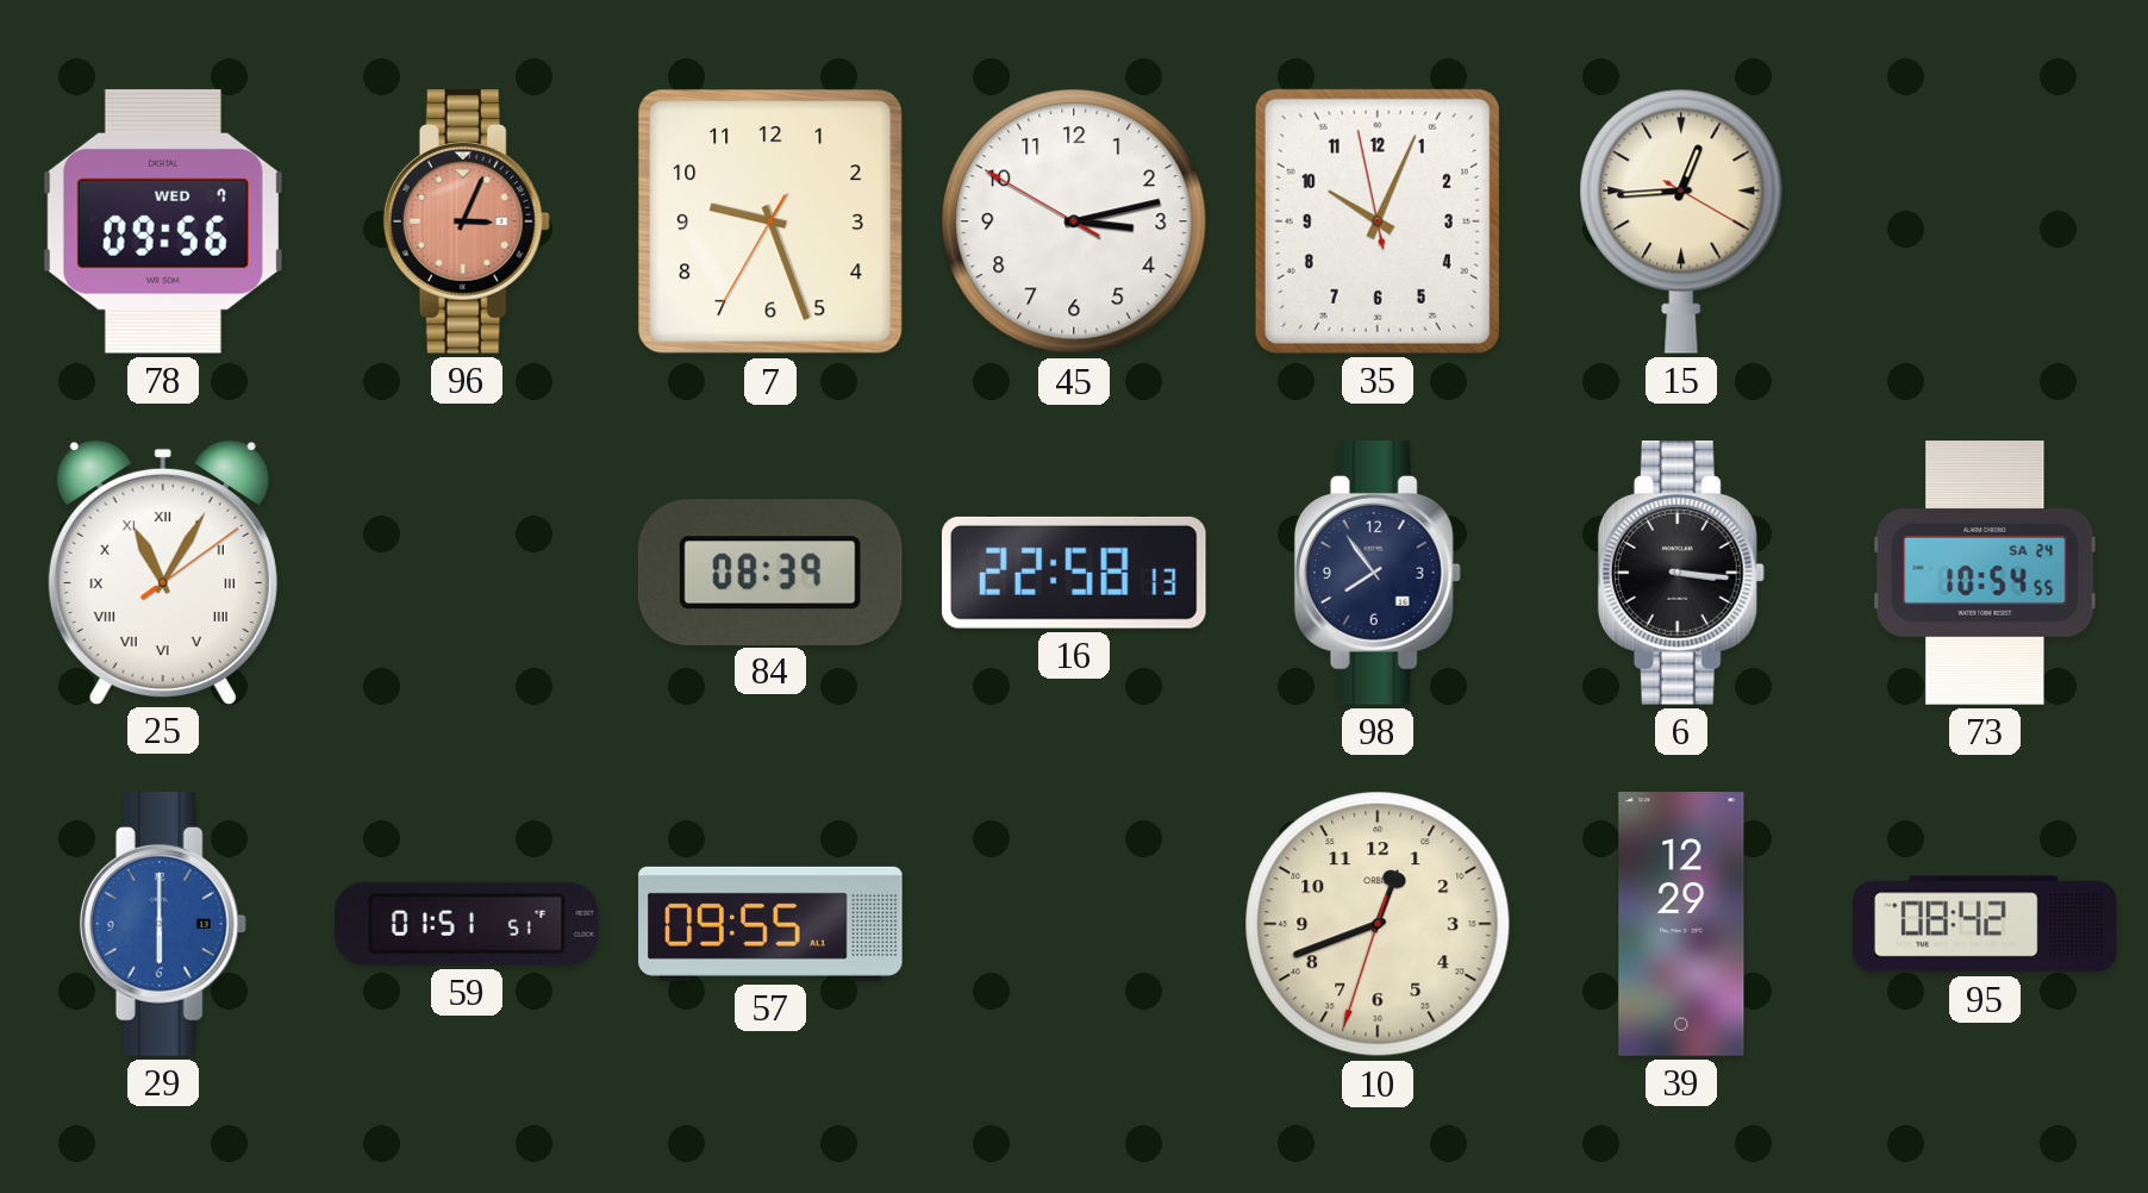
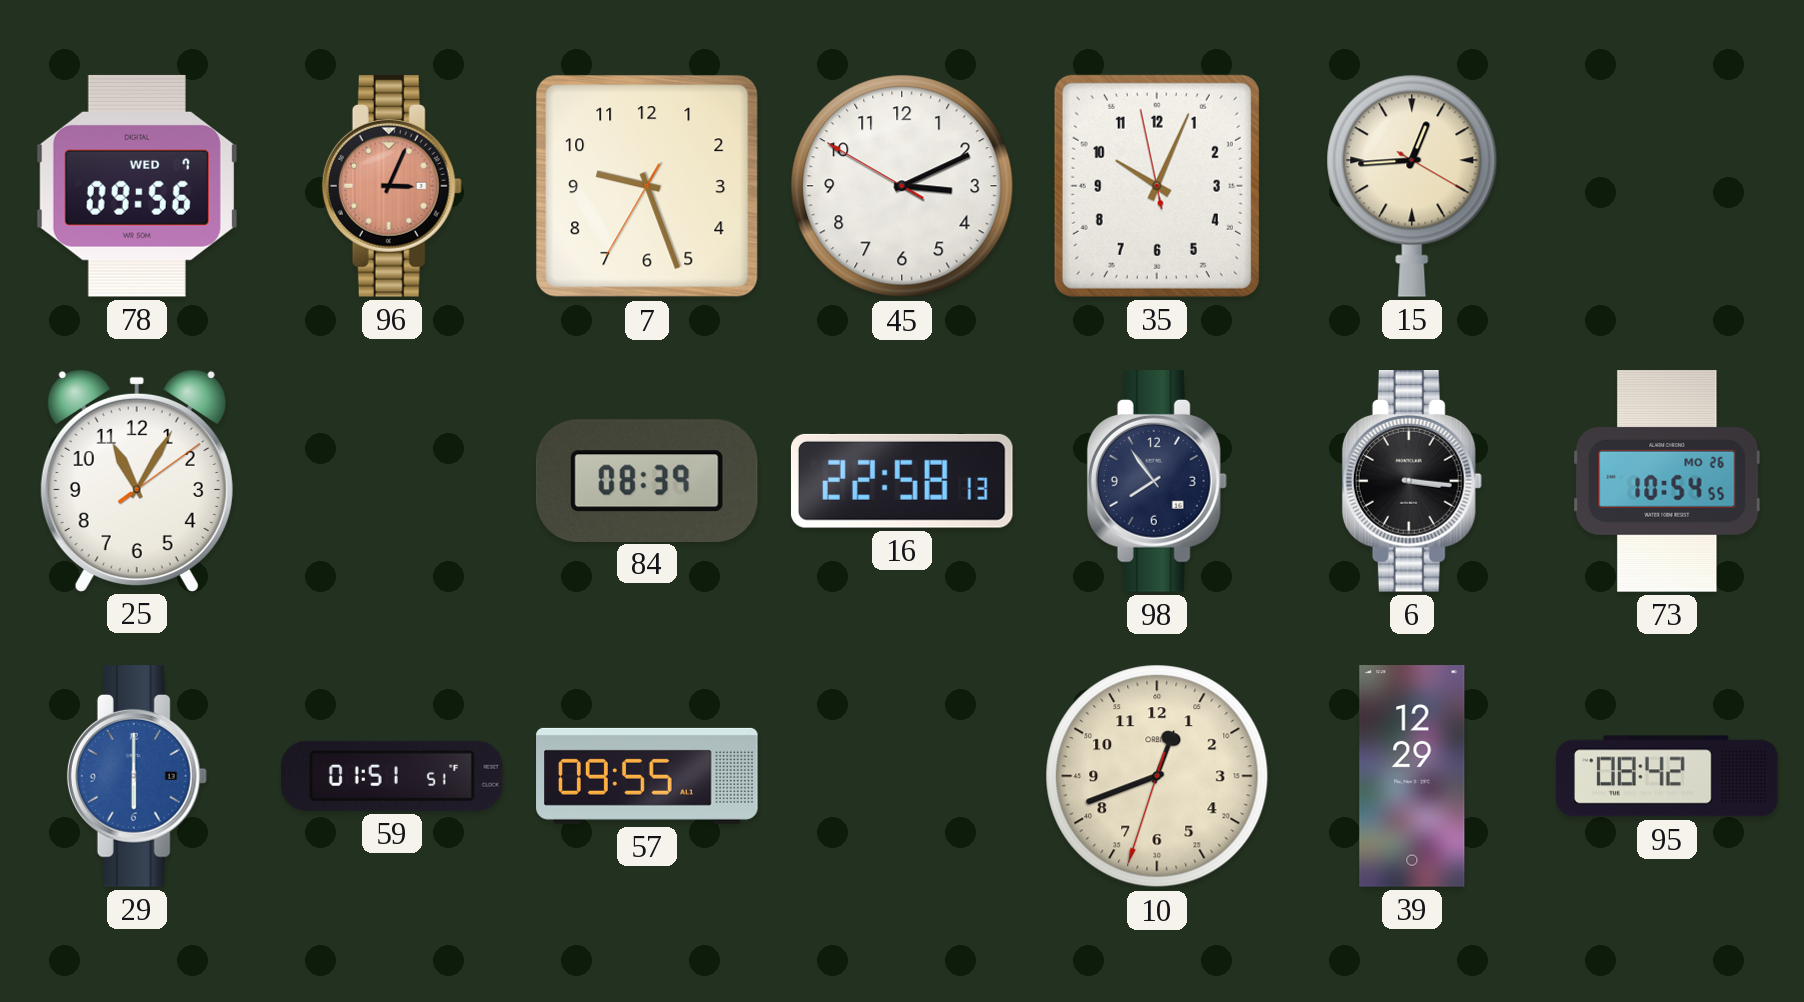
45: 3:12 -> 3:10 (902, 186)
25 numerals: Roman -> Arabic (137, 480)
73 date: SA 24 -> MO 26 (1667, 481)
